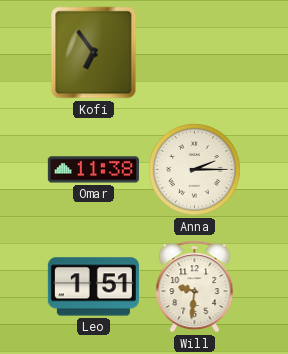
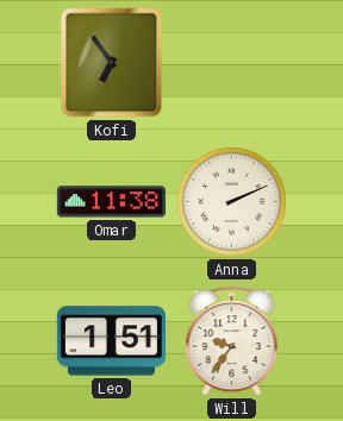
Anna: 2:15 -> 2:11 (232, 202)
Will: 9:31 -> 9:36 (232, 341)
